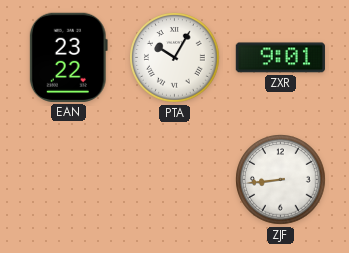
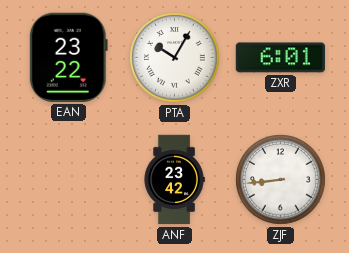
ZXR: 9:01 -> 6:01 (280, 58)
ANF: none -> 23:42 (174, 180)
